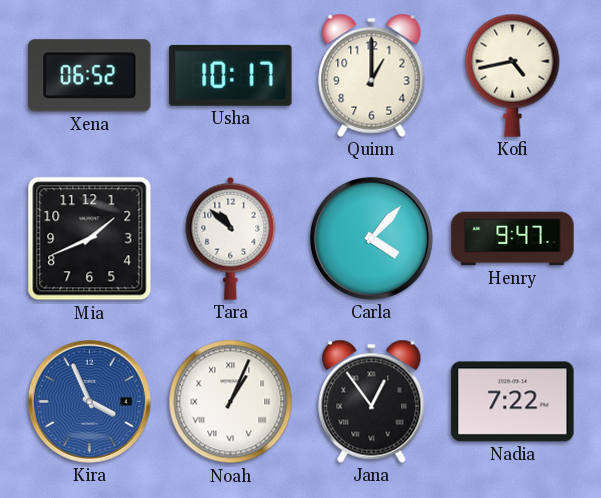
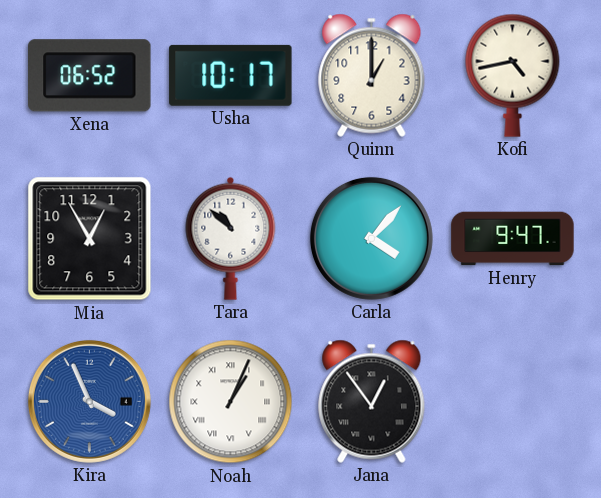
Mia: 1:41 -> 12:55 (90, 239)
Nadia: 7:22 -> none (513, 402)
